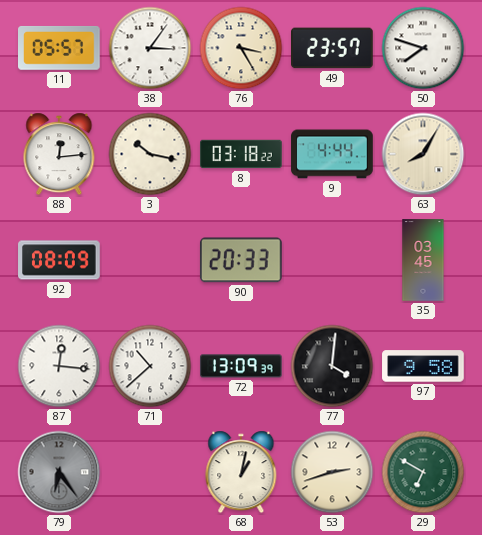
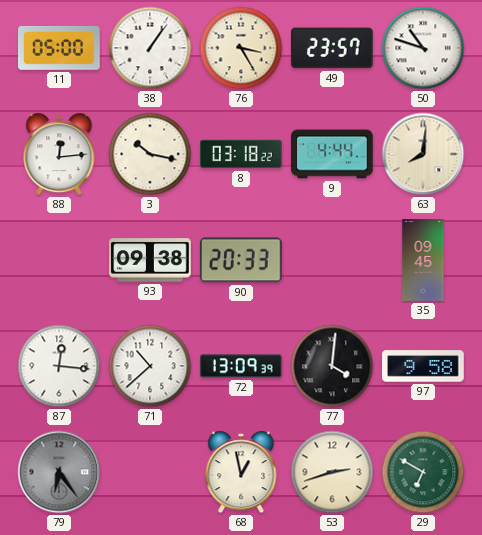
11: 05:57 -> 05:00 (60, 48)
38: 3:06 -> 1:06 (150, 48)
50: 7:48 -> 10:48 (423, 48)
63: 8:05 -> 8:01 (423, 154)
92: 08:09 -> none (59, 260)
93: none -> 09:38 (150, 260)
35: 03:45 -> 09:45 (423, 260)
68: 1:02 -> 12:58 (241, 472)
